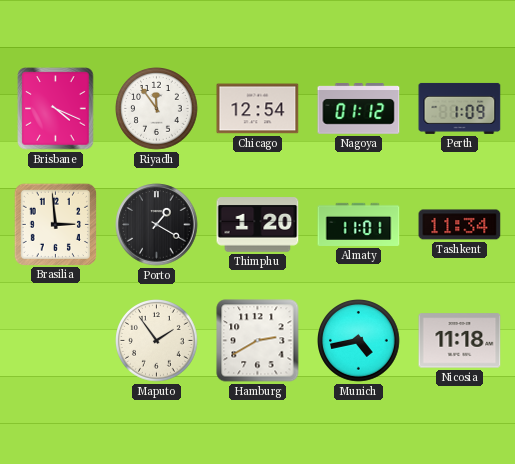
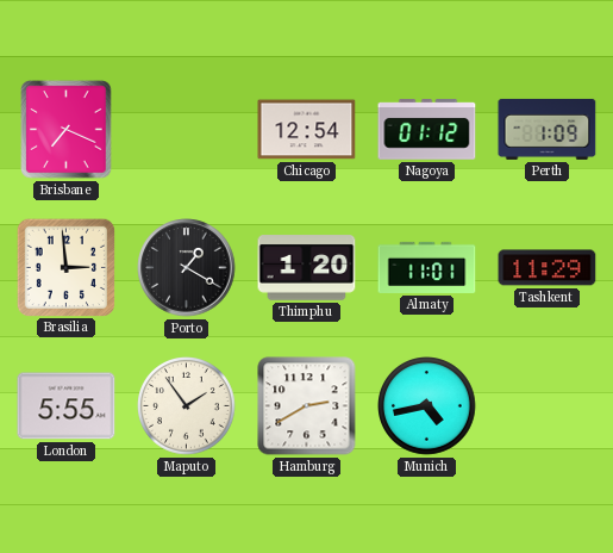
Brisbane: 4:19 -> 7:19 (67, 130)
Riyadh: 11:54 -> none (157, 109)
Tashkent: 11:34 -> 11:29 (548, 268)
London: none -> 5:55 (67, 406)
Nicosia: 11:18 -> none (460, 341)
